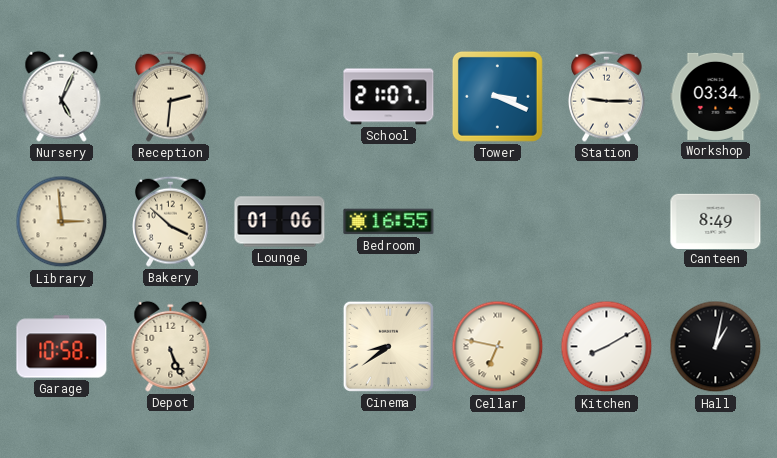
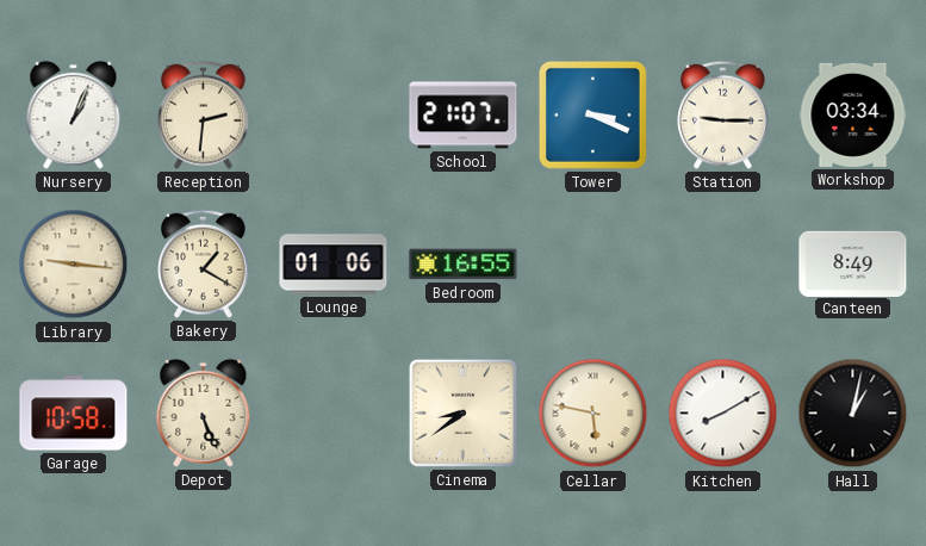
Nursery: 5:04 -> 1:04 (74, 114)
Library: 2:59 -> 9:16 (74, 265)
Bakery: 3:52 -> 1:20 (204, 263)
Cellar: 6:47 -> 5:47 (593, 414)
